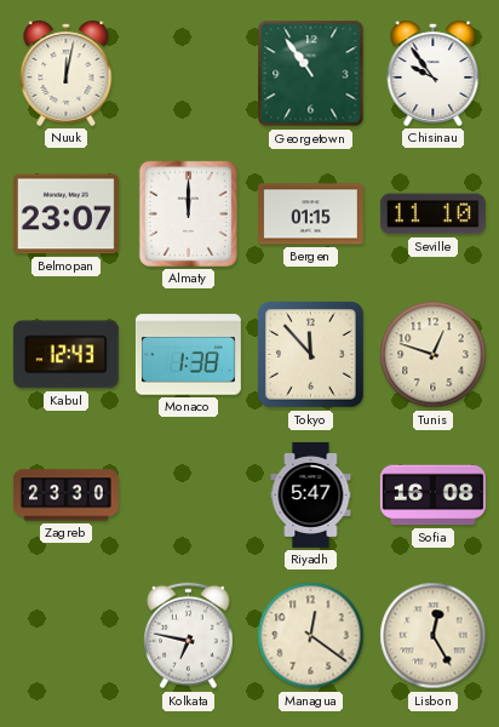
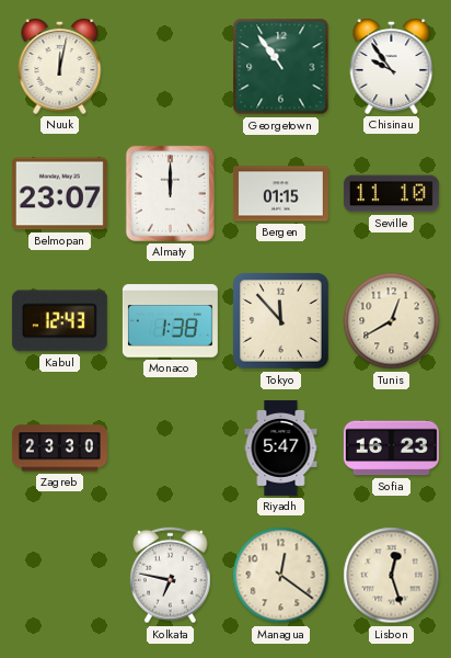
Tunis: 12:48 -> 12:40 (392, 321)
Sofia: 16:08 -> 16:23 (391, 449)
Lisbon: 12:25 -> 12:27 (392, 576)
